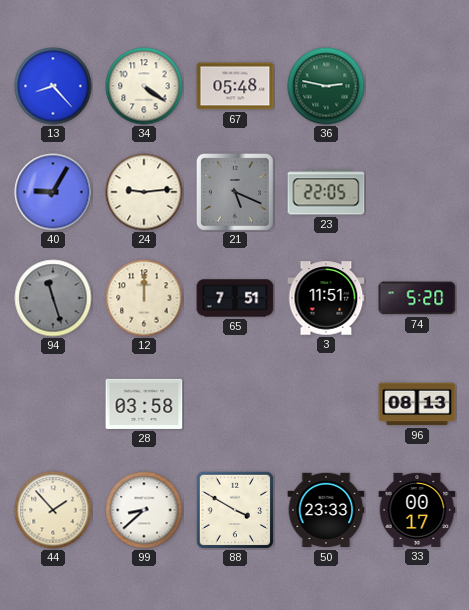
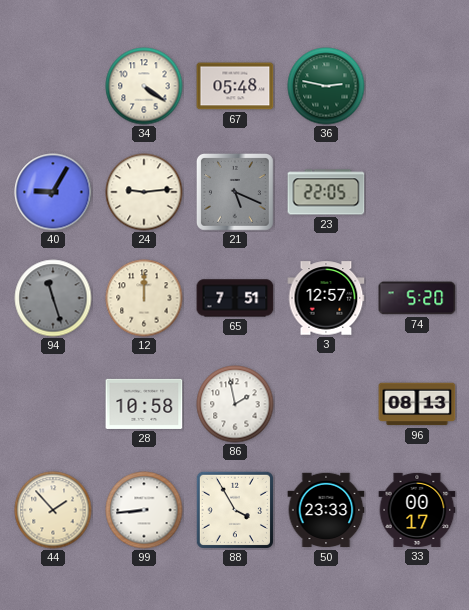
13: 8:23 -> none (53, 86)
3: 11:51 -> 12:57 (326, 298)
28: 03:58 -> 10:58 (144, 404)
86: none -> 1:58 (235, 404)
99: 8:38 -> 8:44 (144, 510)
88: 3:50 -> 3:55 (235, 510)
